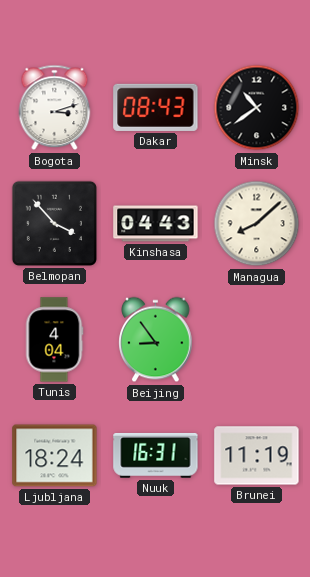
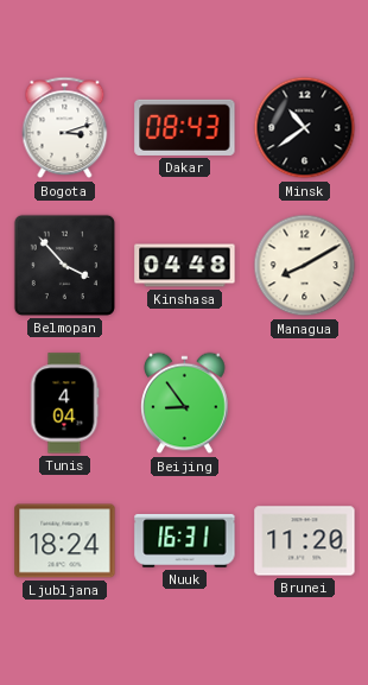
Kinshasa: 04:43 -> 04:48 (185, 266)
Managua: 8:08 -> 8:10 (305, 266)
Brunei: 11:19 -> 11:20 (305, 541)
